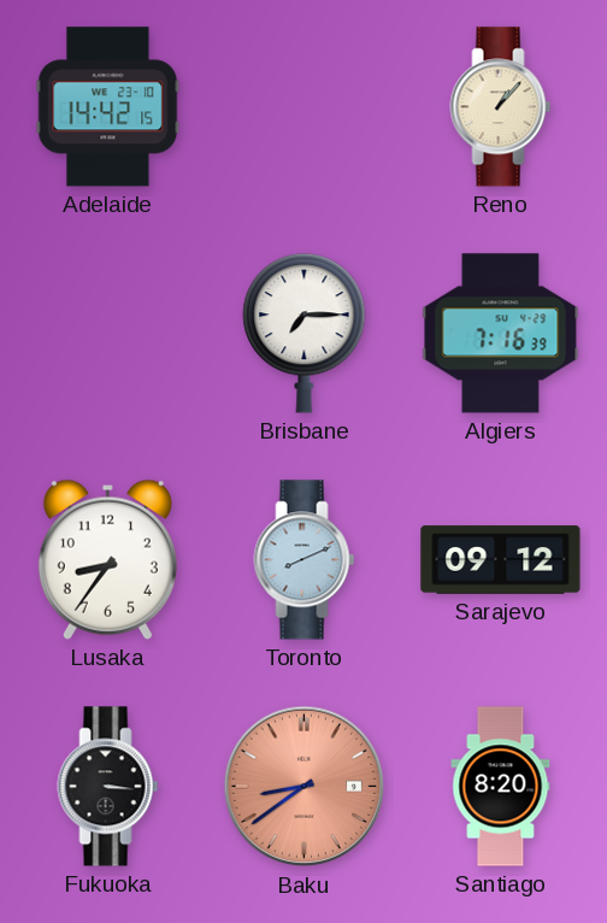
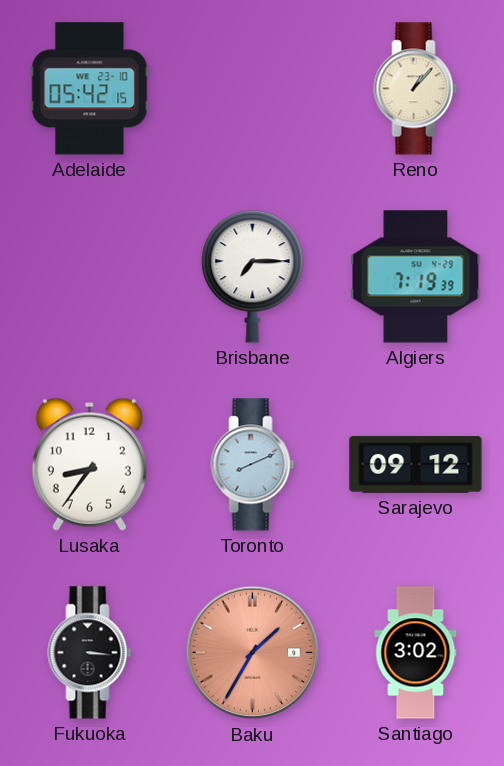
Adelaide: 14:42 -> 05:42 (90, 89)
Algiers: 7:16 -> 7:19 (416, 277)
Baku: 8:39 -> 1:35 (253, 653)
Santiago: 8:20 -> 3:02 (416, 653)
